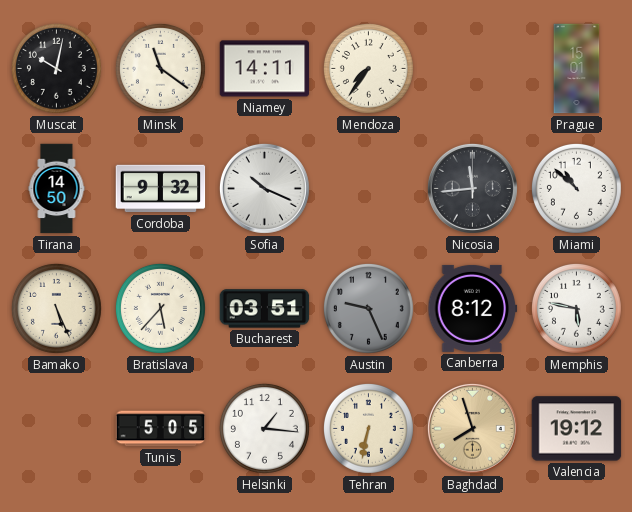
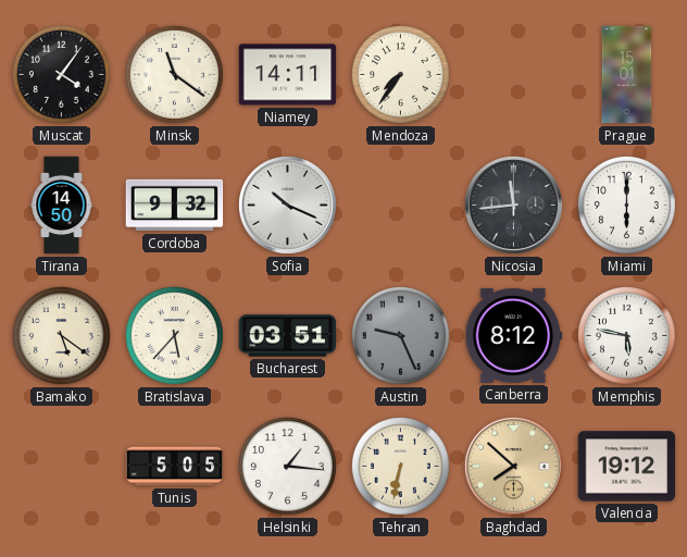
Muscat: 10:02 -> 4:06 (61, 74)
Miami: 10:52 -> 6:00 (626, 205)
Bamako: 5:26 -> 5:21 (61, 335)
Baghdad: 7:57 -> 7:52 (513, 466)
